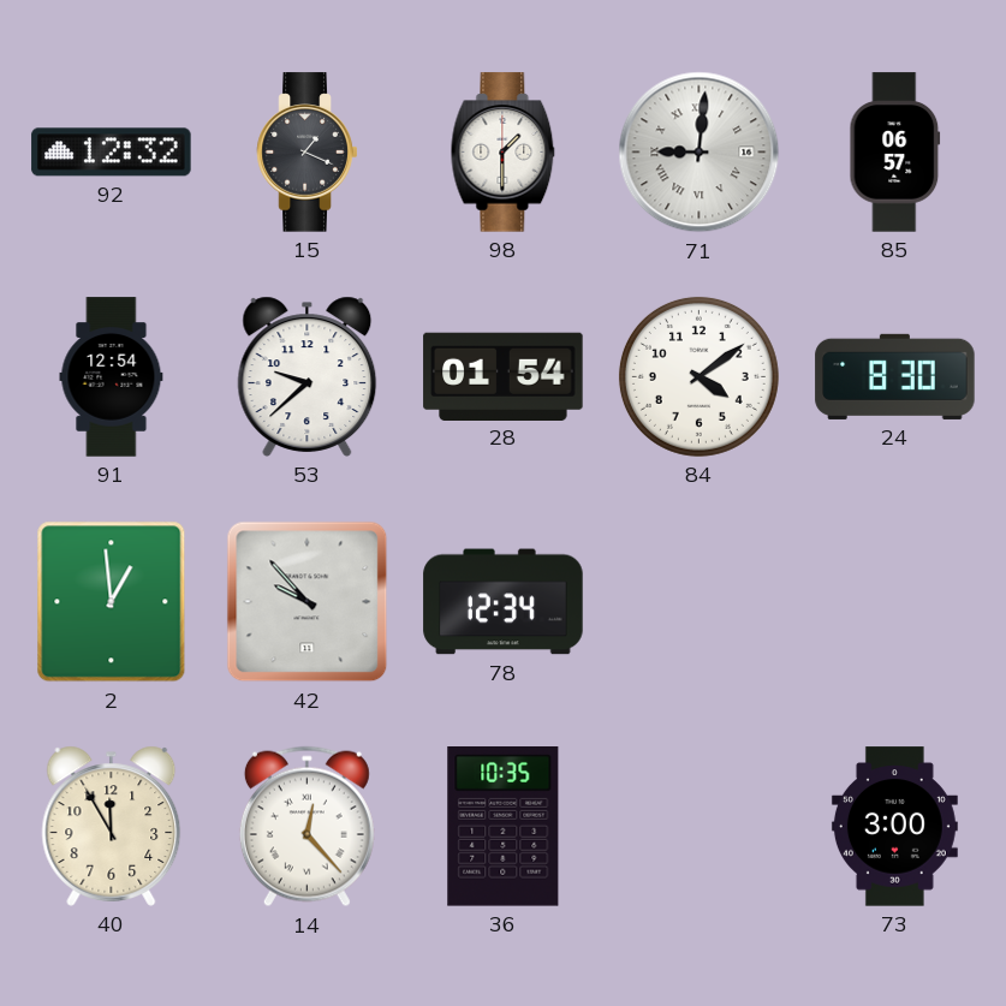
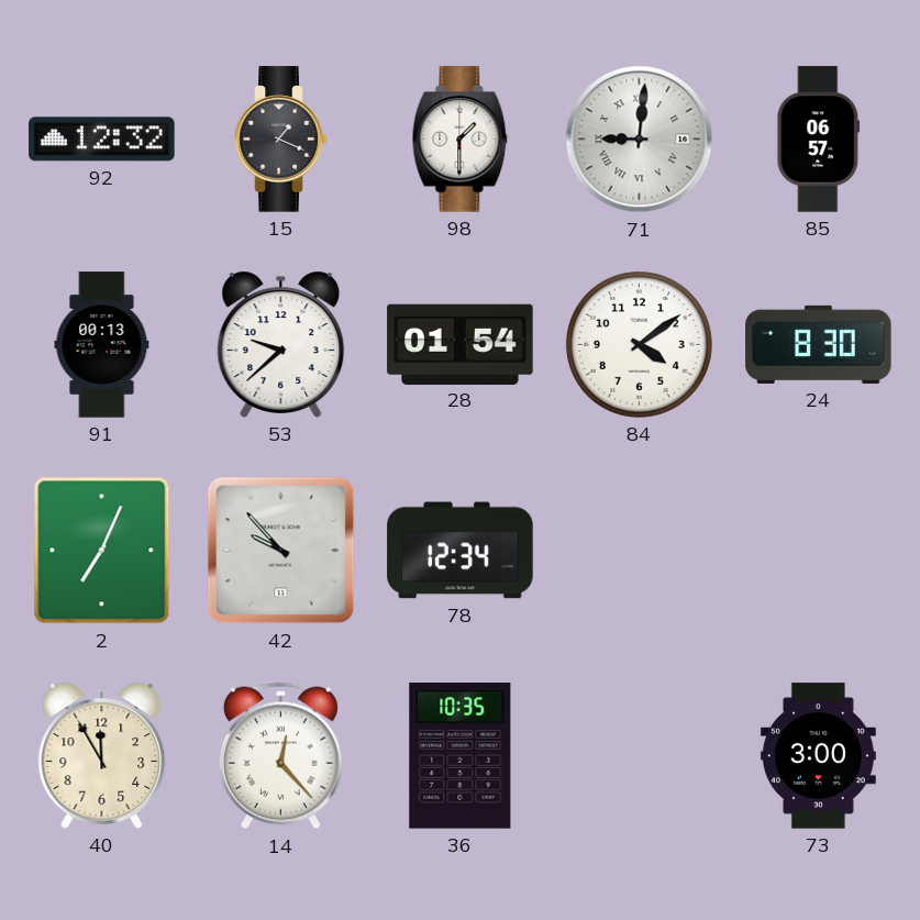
91: 12:54 -> 00:13 (102, 345)
2: 12:59 -> 7:04 (102, 551)
